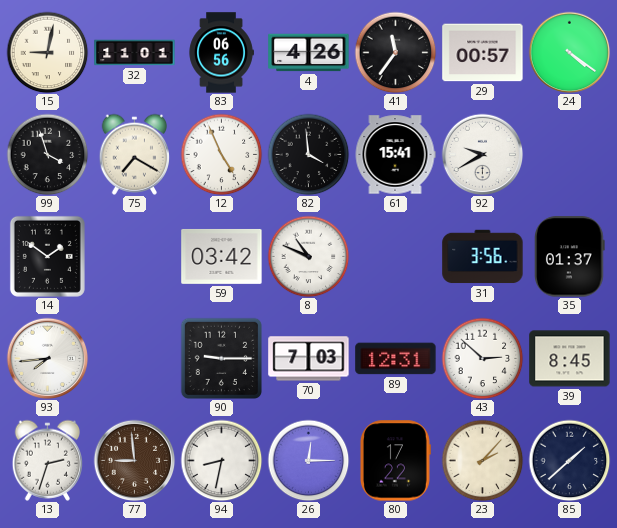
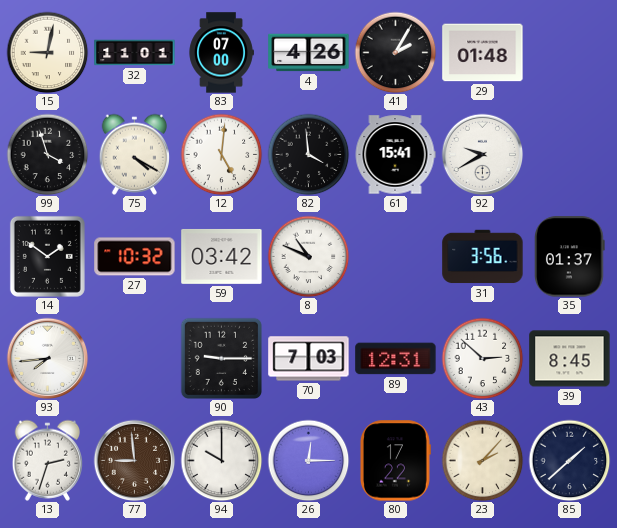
83: 06:56 -> 07:00 (221, 53)
41: 11:36 -> 2:05 (395, 52)
29: 00:57 -> 01:48 (483, 53)
24: 4:21 -> none (569, 52)
75: 7:20 -> 4:20 (135, 154)
12: 4:56 -> 5:01 (221, 154)
27: none -> 10:32 (135, 257)
94: 8:32 -> 10:00 (221, 460)
